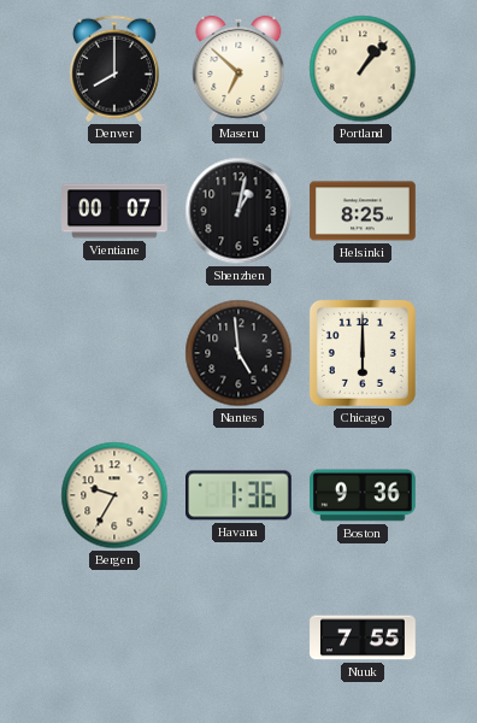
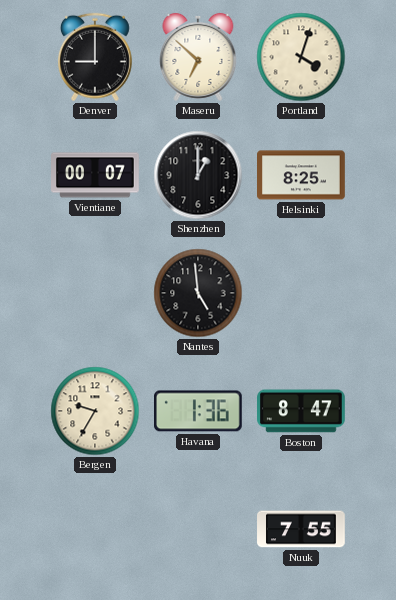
Denver: 8:00 -> 9:00 (95, 57)
Portland: 1:07 -> 4:03 (301, 57)
Shenzhen: 1:02 -> 1:00 (198, 175)
Chicago: 6:00 -> none (363, 353)
Boston: 9:36 -> 8:47 (302, 411)
